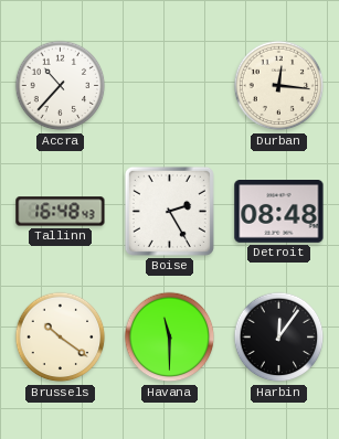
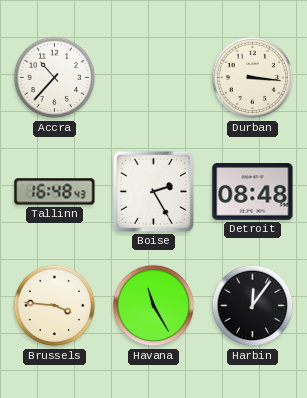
Durban: 12:16 -> 3:16 (253, 78)
Brussels: 10:21 -> 3:46 (55, 306)
Havana: 11:30 -> 11:25 (154, 306)
